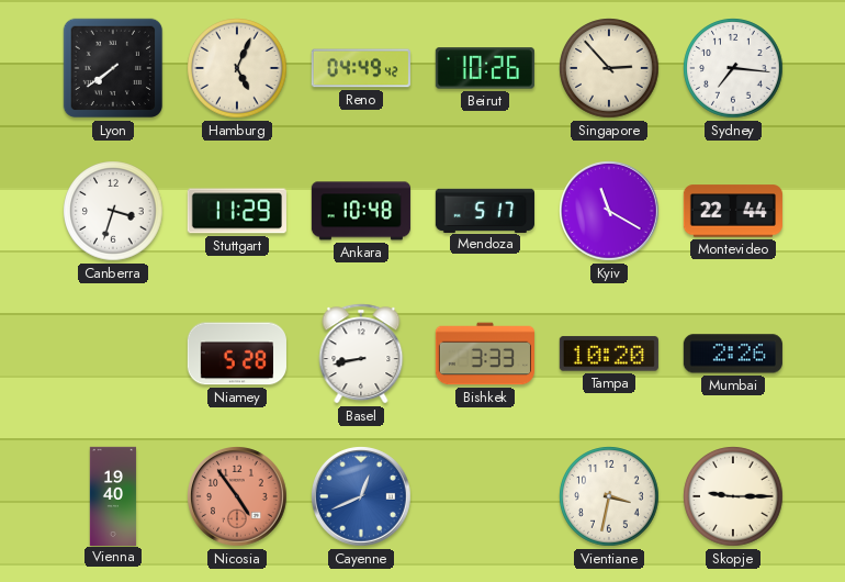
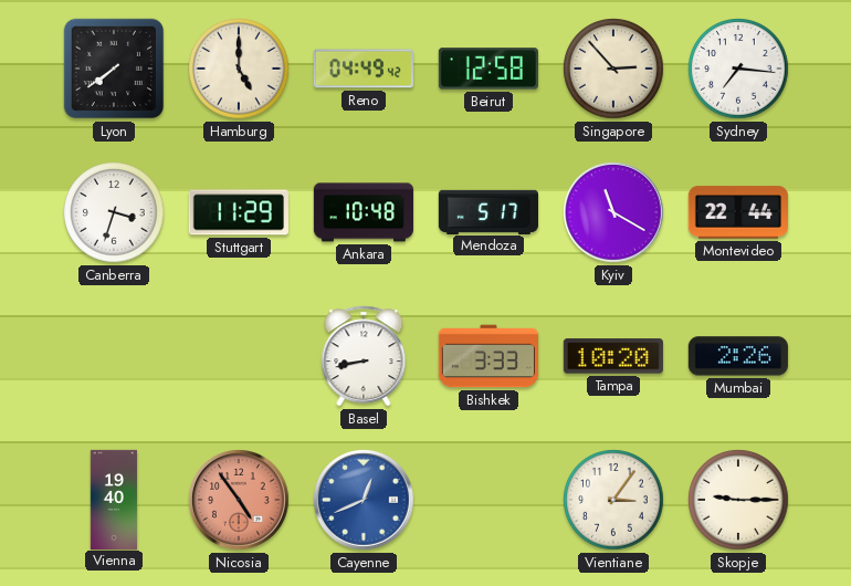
Hamburg: 5:04 -> 5:00 (239, 69)
Beirut: 10:26 -> 12:58 (488, 69)
Niamey: 5:28 -> none (237, 354)
Vientiane: 3:32 -> 3:06 (613, 500)
